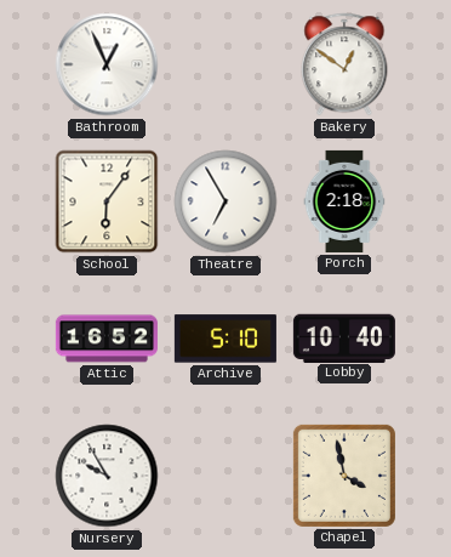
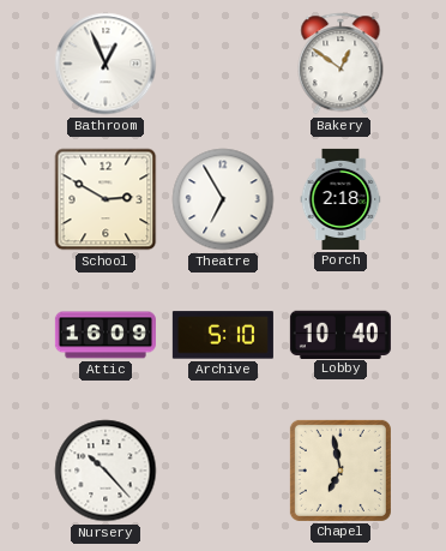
School: 6:06 -> 2:50 (106, 199)
Attic: 16:52 -> 16:09 (106, 335)
Nursery: 9:55 -> 10:23 (106, 471)
Chapel: 3:58 -> 6:58 (340, 471)
